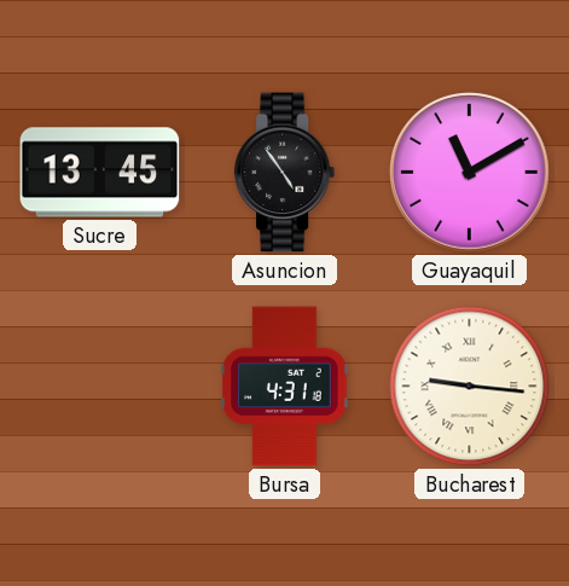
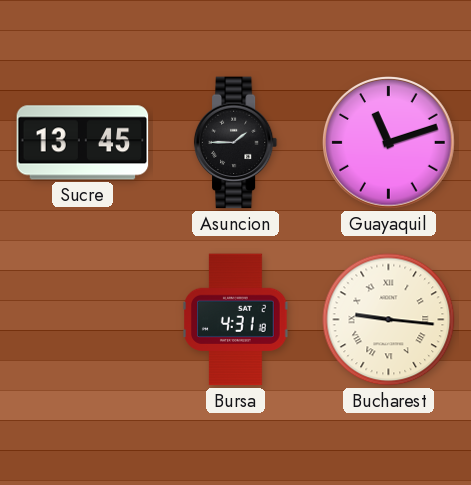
Asuncion: 4:54 -> 1:45 (236, 143)
Guayaquil: 11:10 -> 11:12 (389, 143)
